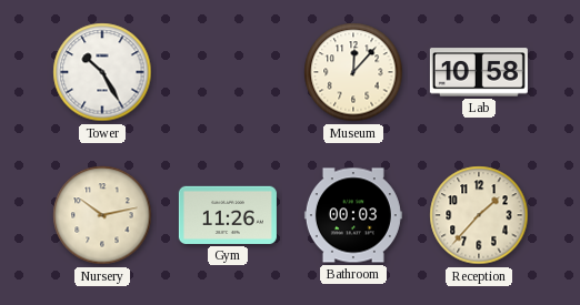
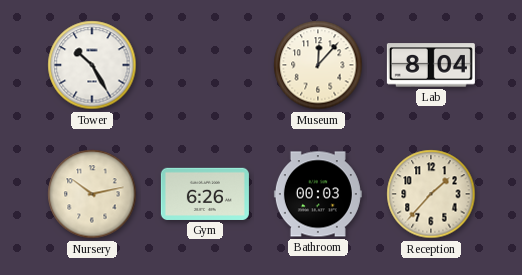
Lab: 10:58 -> 8:04 (431, 65)
Gym: 11:26 -> 6:26 (205, 194)
